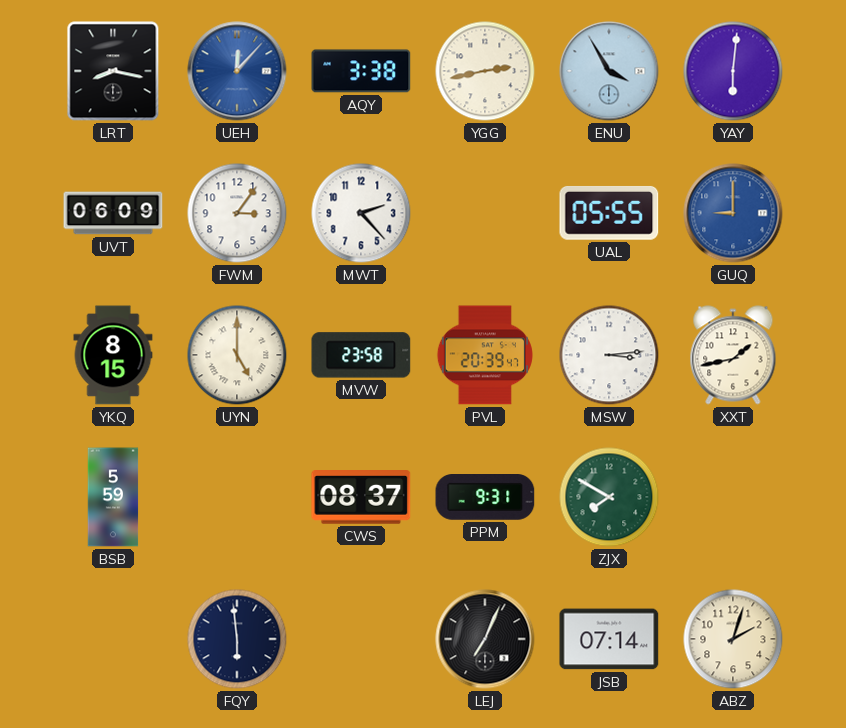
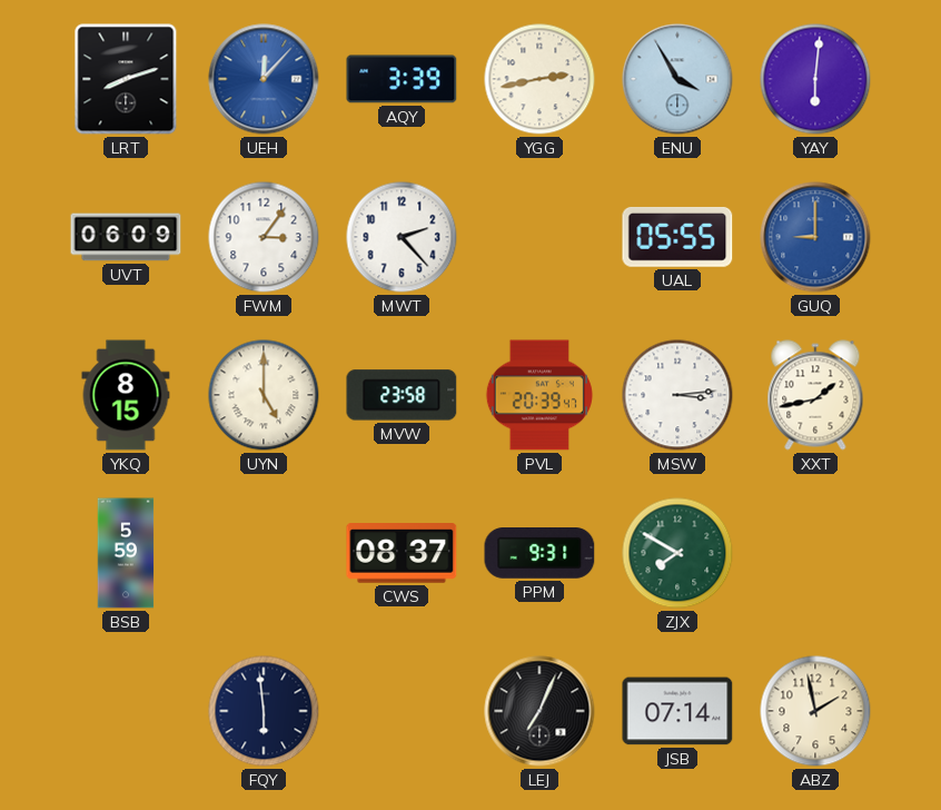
LRT: 8:17 -> 8:12 (126, 79)
AQY: 3:38 -> 3:39 (402, 79)
ABZ: 2:03 -> 1:58 (815, 711)
